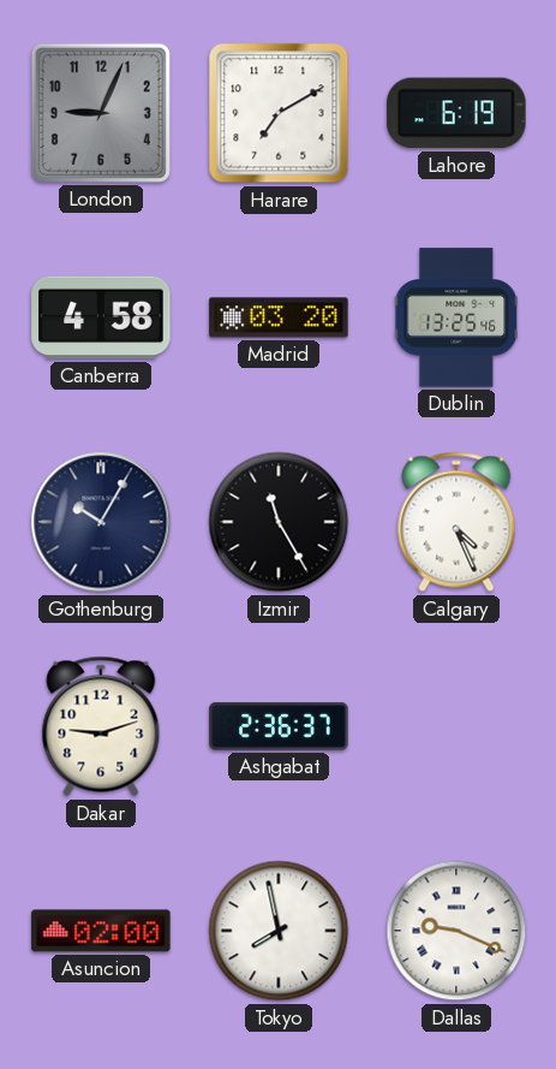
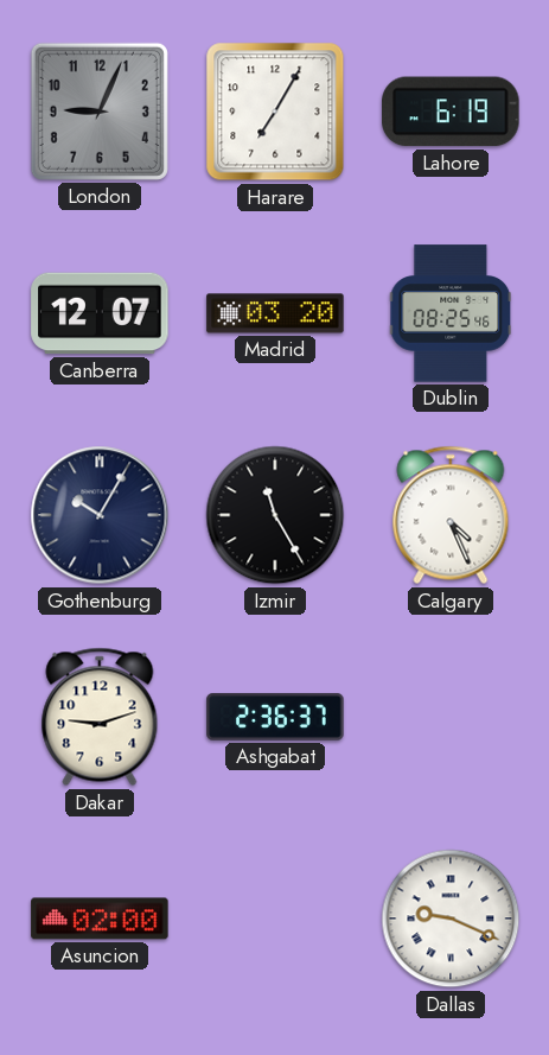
Harare: 7:10 -> 7:05 (275, 112)
Canberra: 4:58 -> 12:07 (100, 313)
Dublin: 13:25 -> 08:25 (451, 313)
Tokyo: 7:58 -> none (279, 931)
